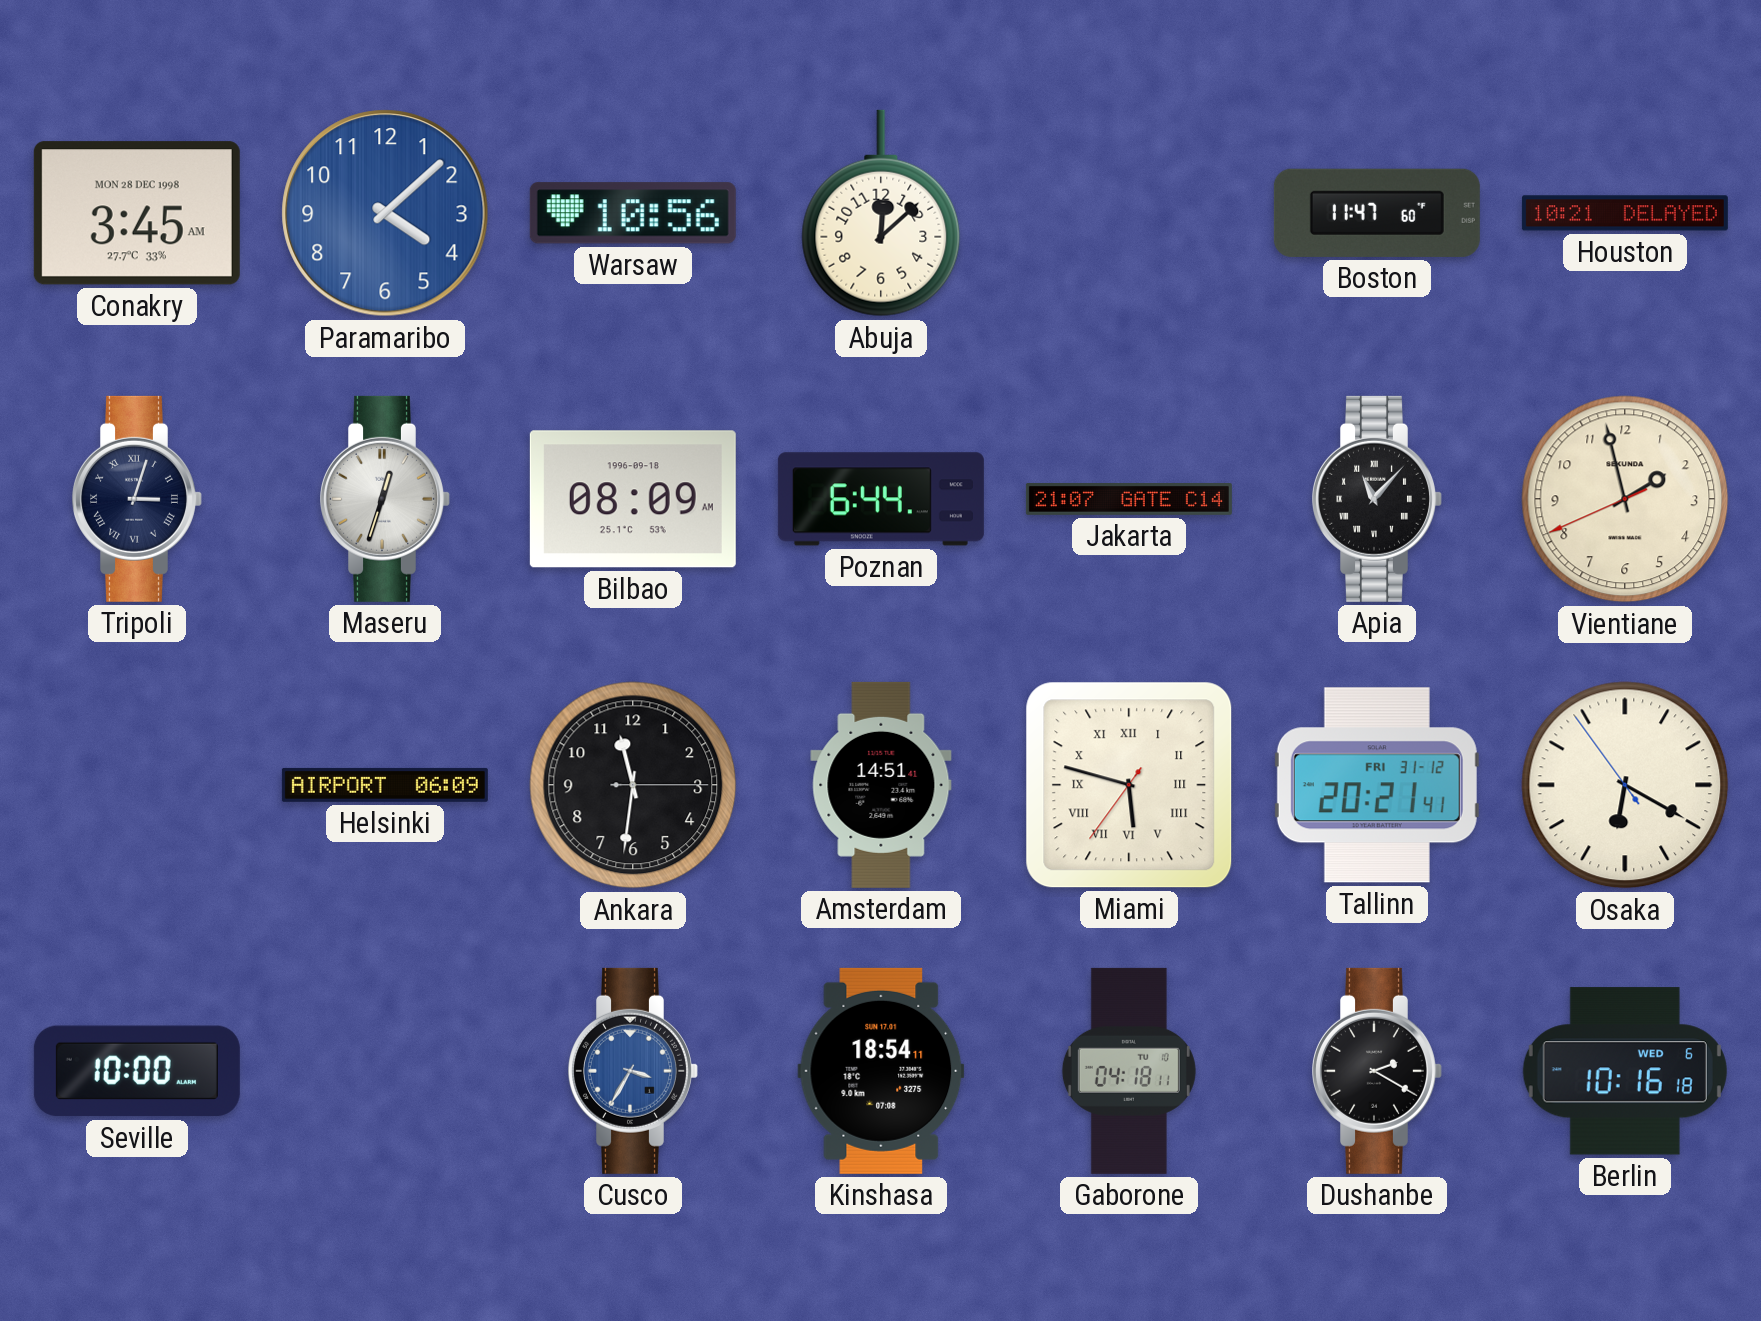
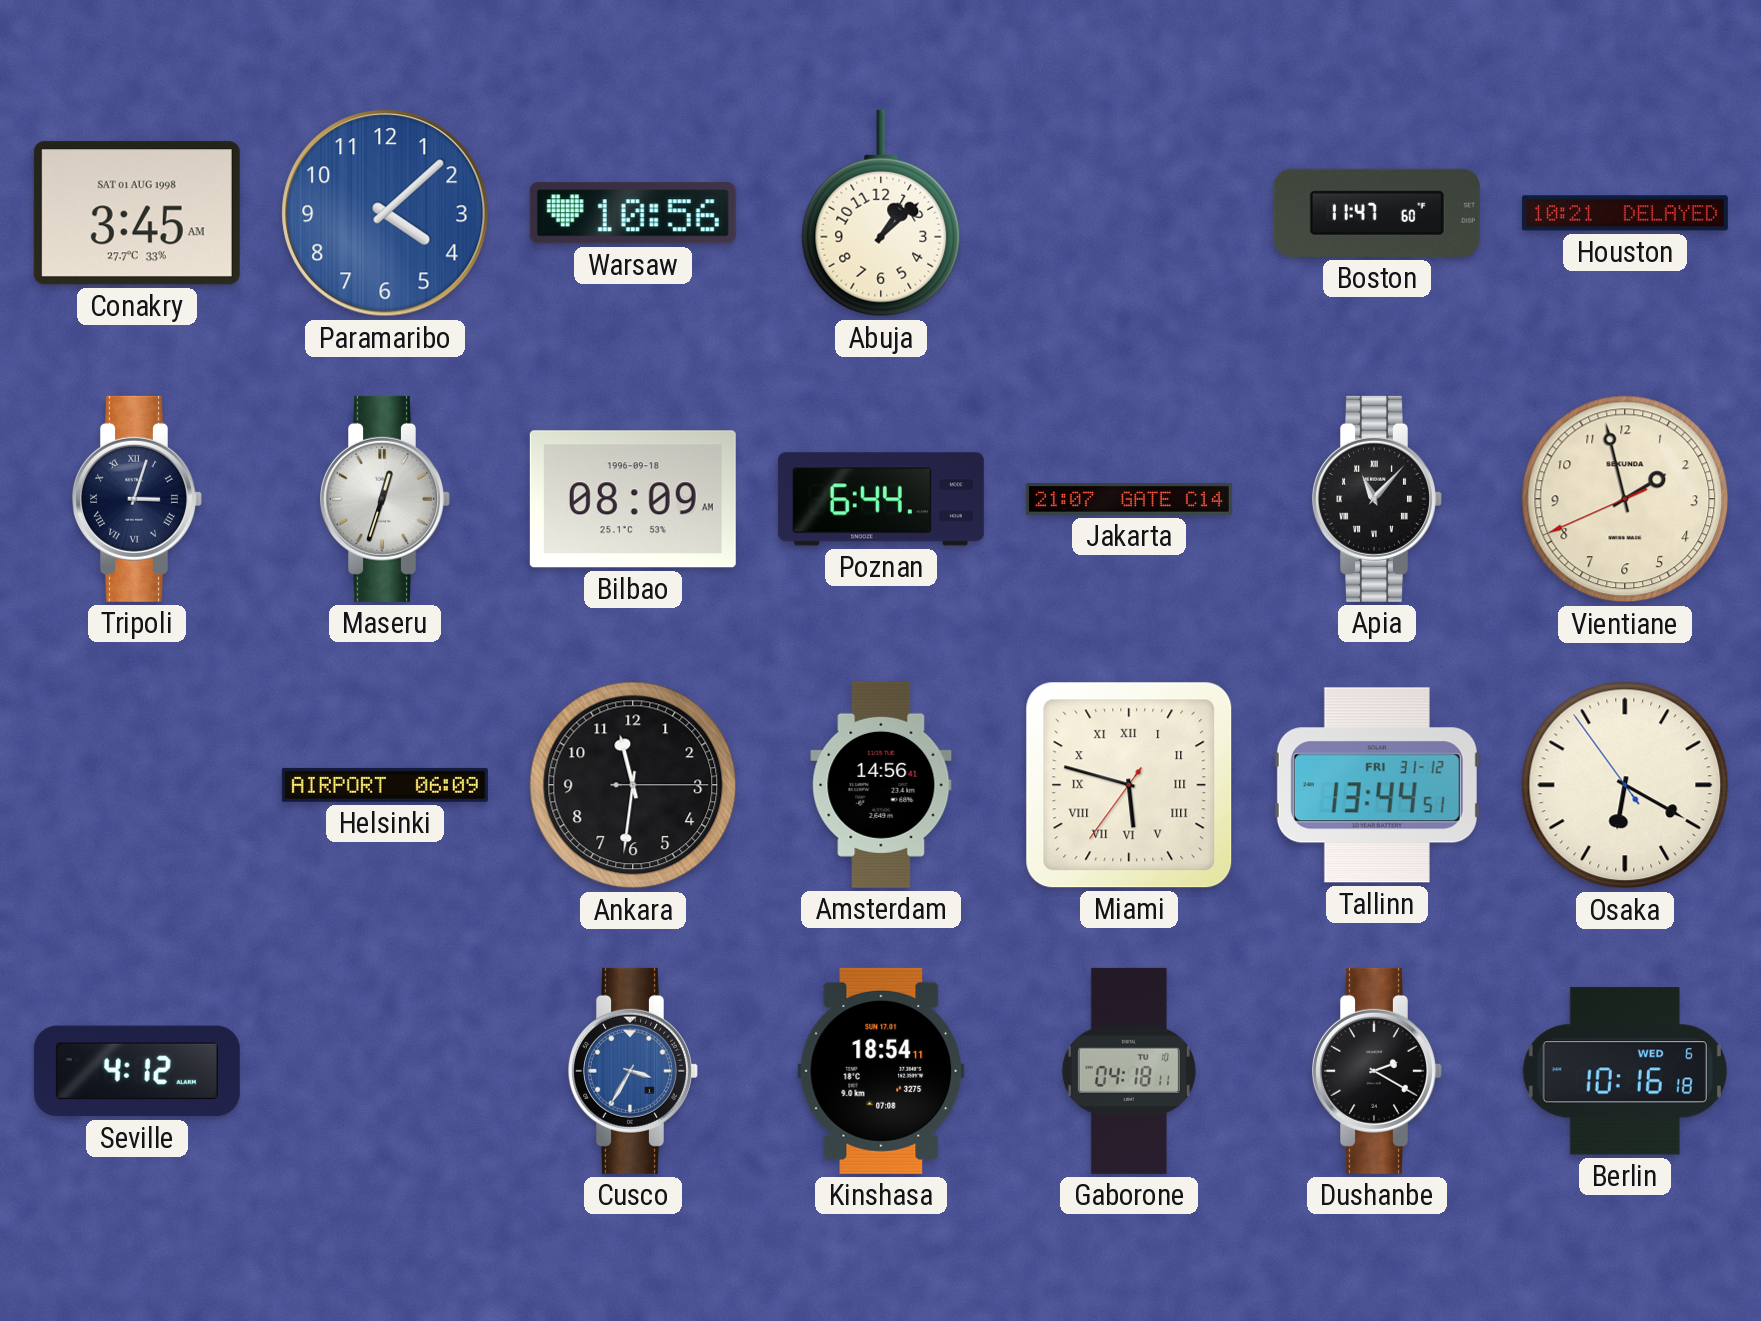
Conakry date: MON 28 DEC 1998 -> SAT 01 AUG 1998 (137, 213)
Abuja: 12:08 -> 1:08 (881, 213)
Amsterdam: 14:51 -> 14:56 (881, 785)
Tallinn: 20:21 -> 13:44 (1377, 785)
Seville: 10:00 -> 4:12 (137, 1071)
